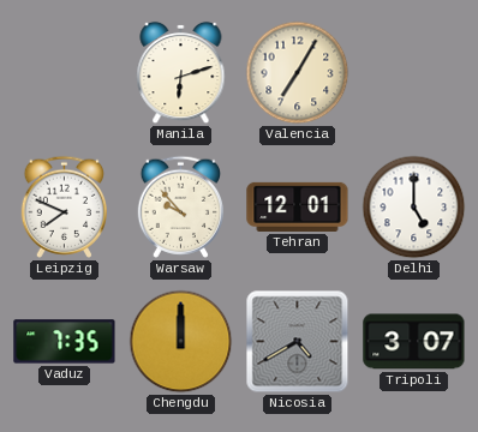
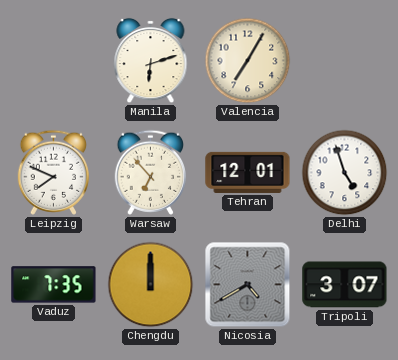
Warsaw: 9:53 -> 6:53 (150, 172)
Delhi: 5:00 -> 4:57 (345, 173)
